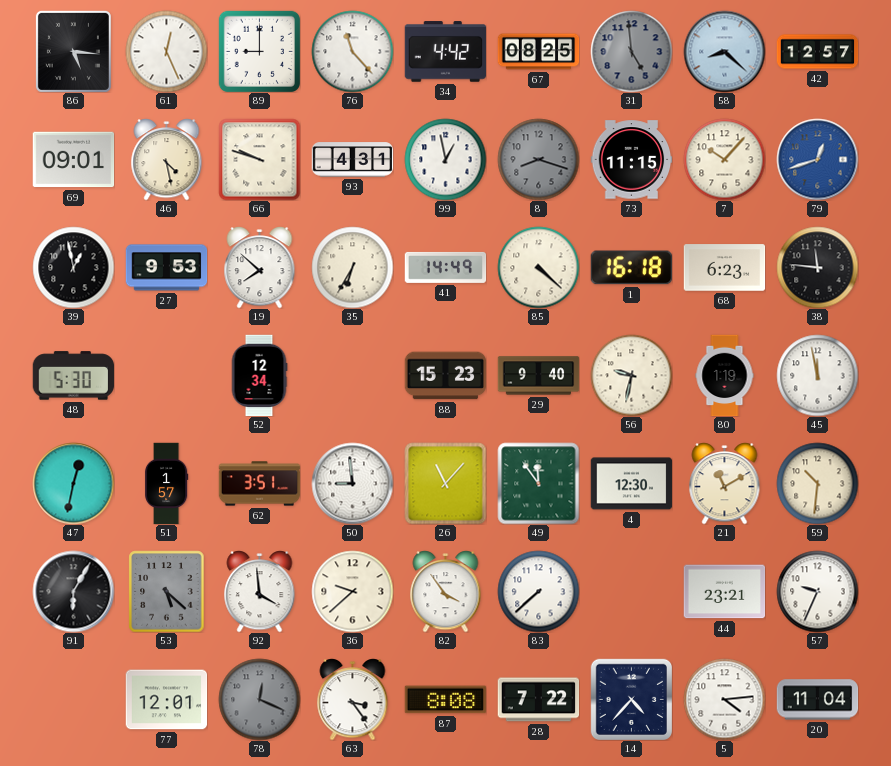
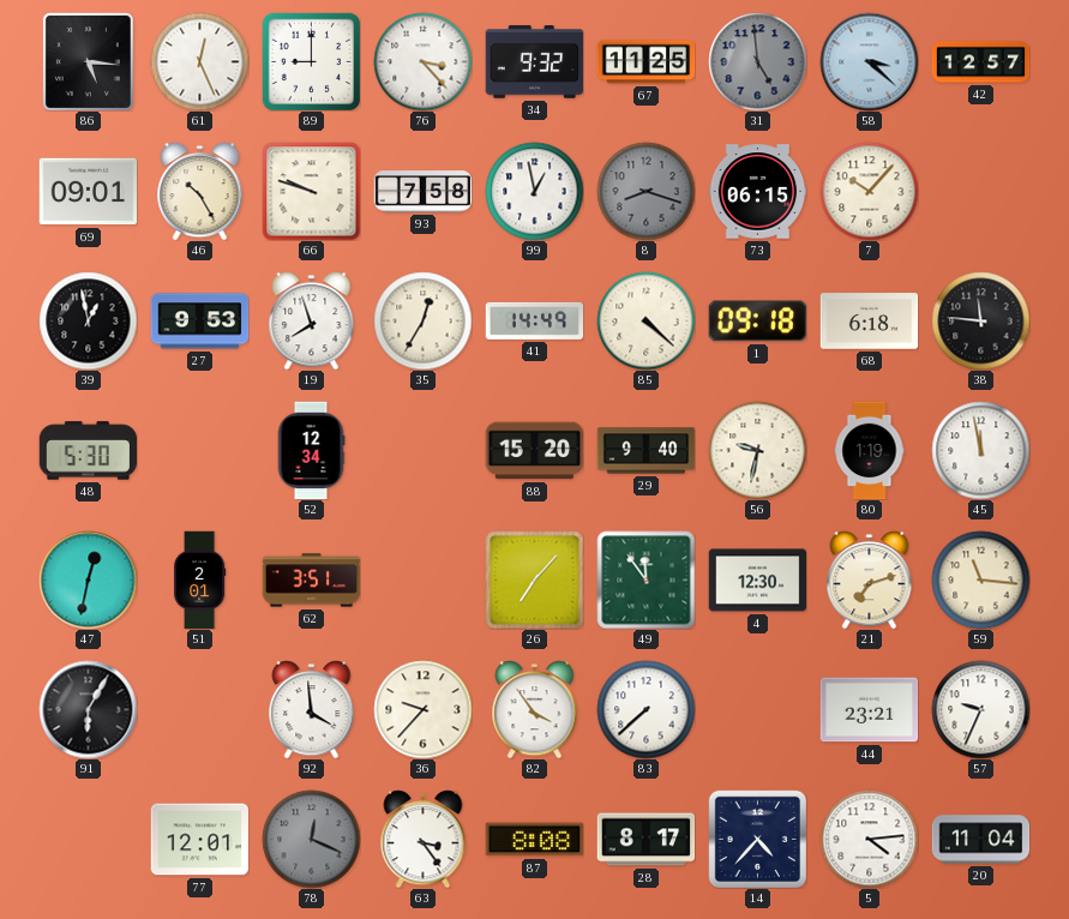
76: 11:23 -> 3:23 (422, 61)
34: 4:42 -> 9:32 (534, 62)
67: 08:25 -> 11:25 (645, 62)
58: 8:22 -> 3:22 (869, 61)
46: 4:28 -> 10:25 (200, 191)
93: 4:31 -> 7:58 (422, 192)
73: 11:15 -> 06:15 (757, 192)
79: 12:42 -> none (817, 159)
19: 7:52 -> 7:57 (312, 320)
35: 6:35 -> 12:35 (422, 320)
1: 16:18 -> 09:18 (757, 322)
68: 6:23 -> 6:18 (869, 322)
88: 15:23 -> 15:20 (534, 451)
51: 1:57 -> 2:01 (199, 579)
50: 8:59 -> none (352, 483)
26: 11:07 -> 7:07 (534, 579)
21: 11:10 -> 7:12 (870, 579)
59: 10:31 -> 11:16 (980, 579)
53: 5:22 -> none (167, 591)
36: 9:38 -> 9:37 (422, 709)
28: 7:22 -> 8:17 (645, 840)
